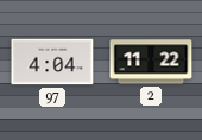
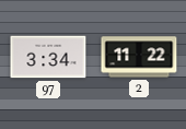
97: 4:04 -> 3:34 (48, 57)
